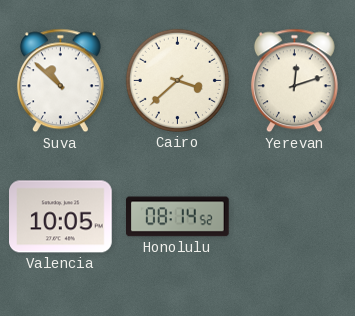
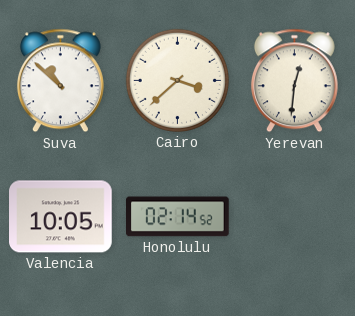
Yerevan: 12:12 -> 12:31 (294, 81)
Honolulu: 08:14 -> 02:14 (178, 217)
